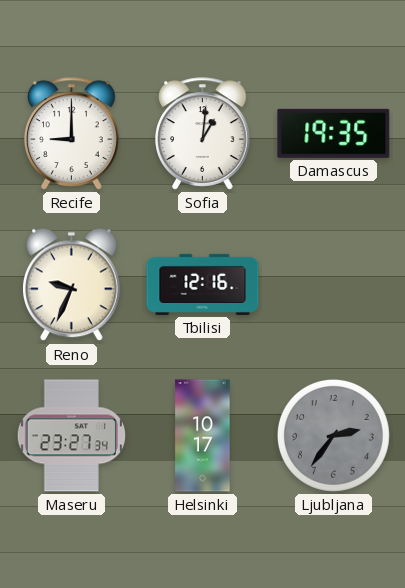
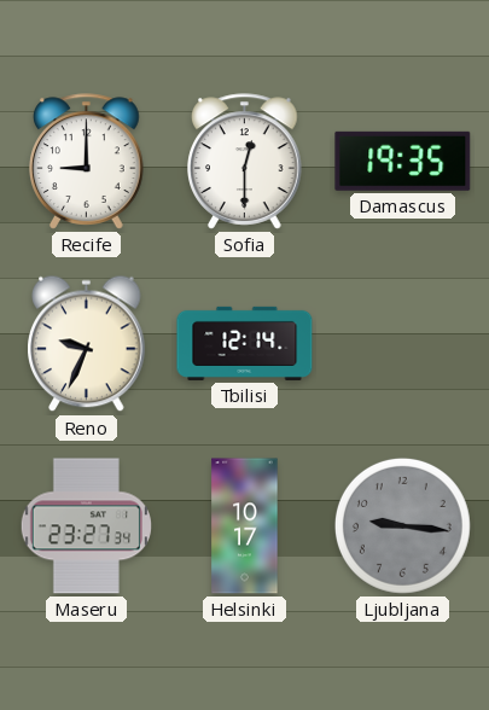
Sofia: 1:01 -> 12:30 (245, 162)
Tbilisi: 12:16 -> 12:14 (245, 343)
Ljubljana: 2:36 -> 9:16 (402, 525)
